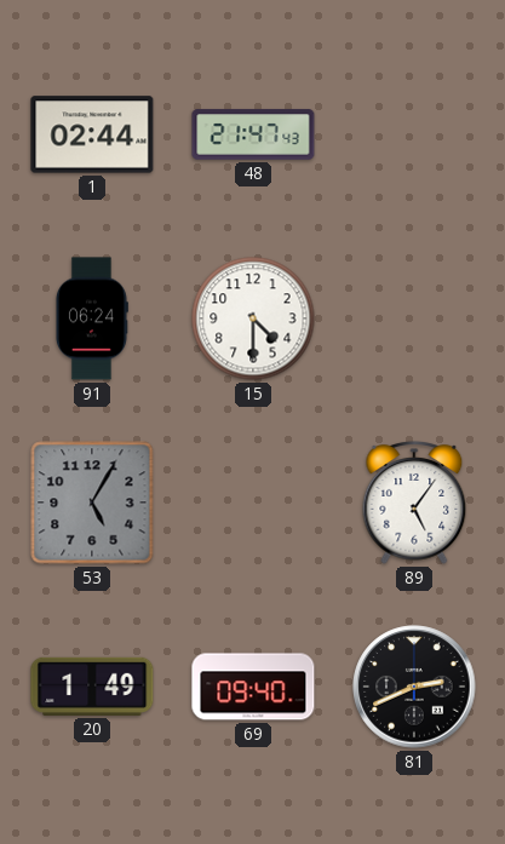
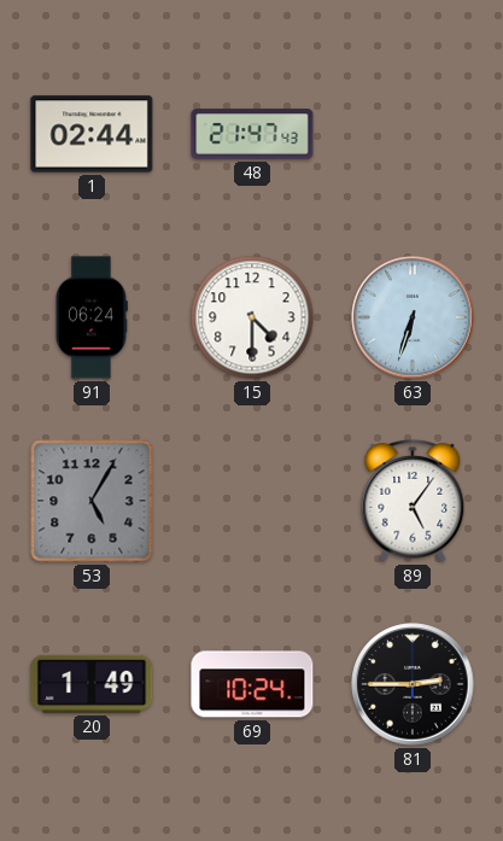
63: none -> 6:33 (413, 317)
69: 09:40 -> 10:24 (252, 684)
81: 2:41 -> 2:45 (413, 684)
